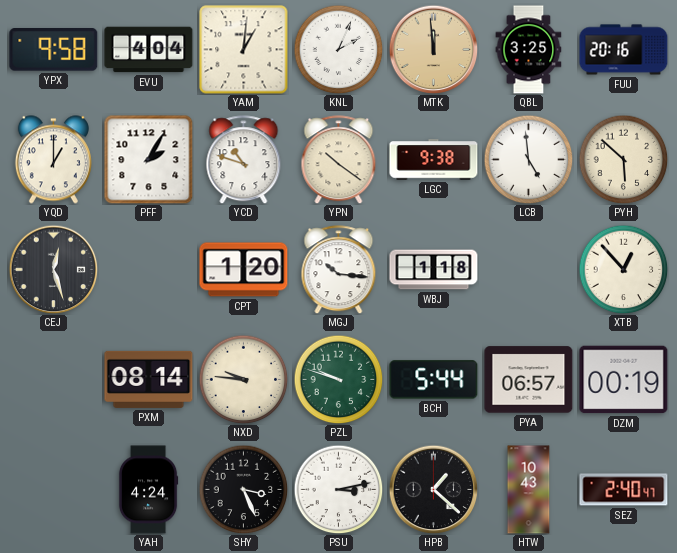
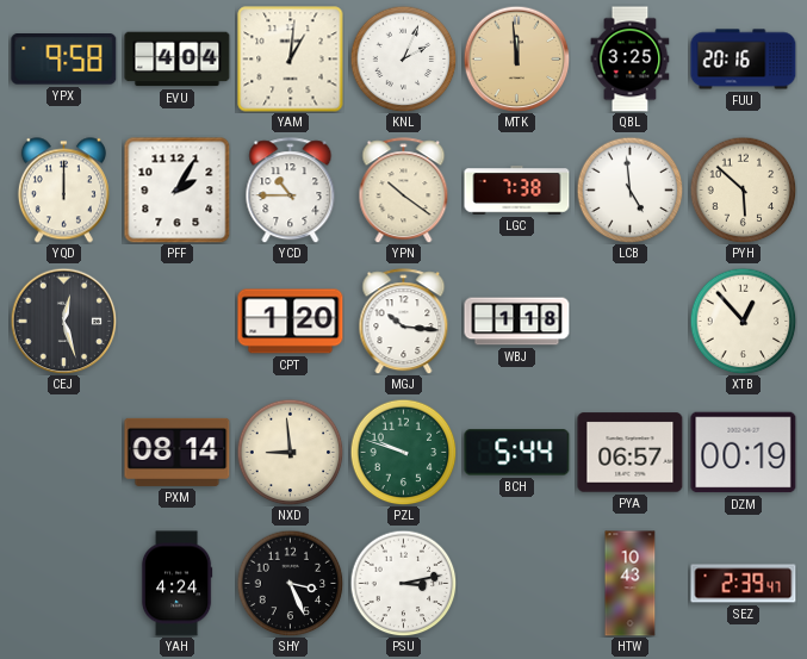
YQD: 1:00 -> 12:00 (63, 191)
YCD: 10:48 -> 10:45 (291, 191)
LGC: 9:38 -> 7:38 (517, 191)
NXD: 9:46 -> 8:59 (290, 452)
HPB: 1:22 -> none (433, 489)
SEZ: 2:40 -> 2:39 (744, 584)
